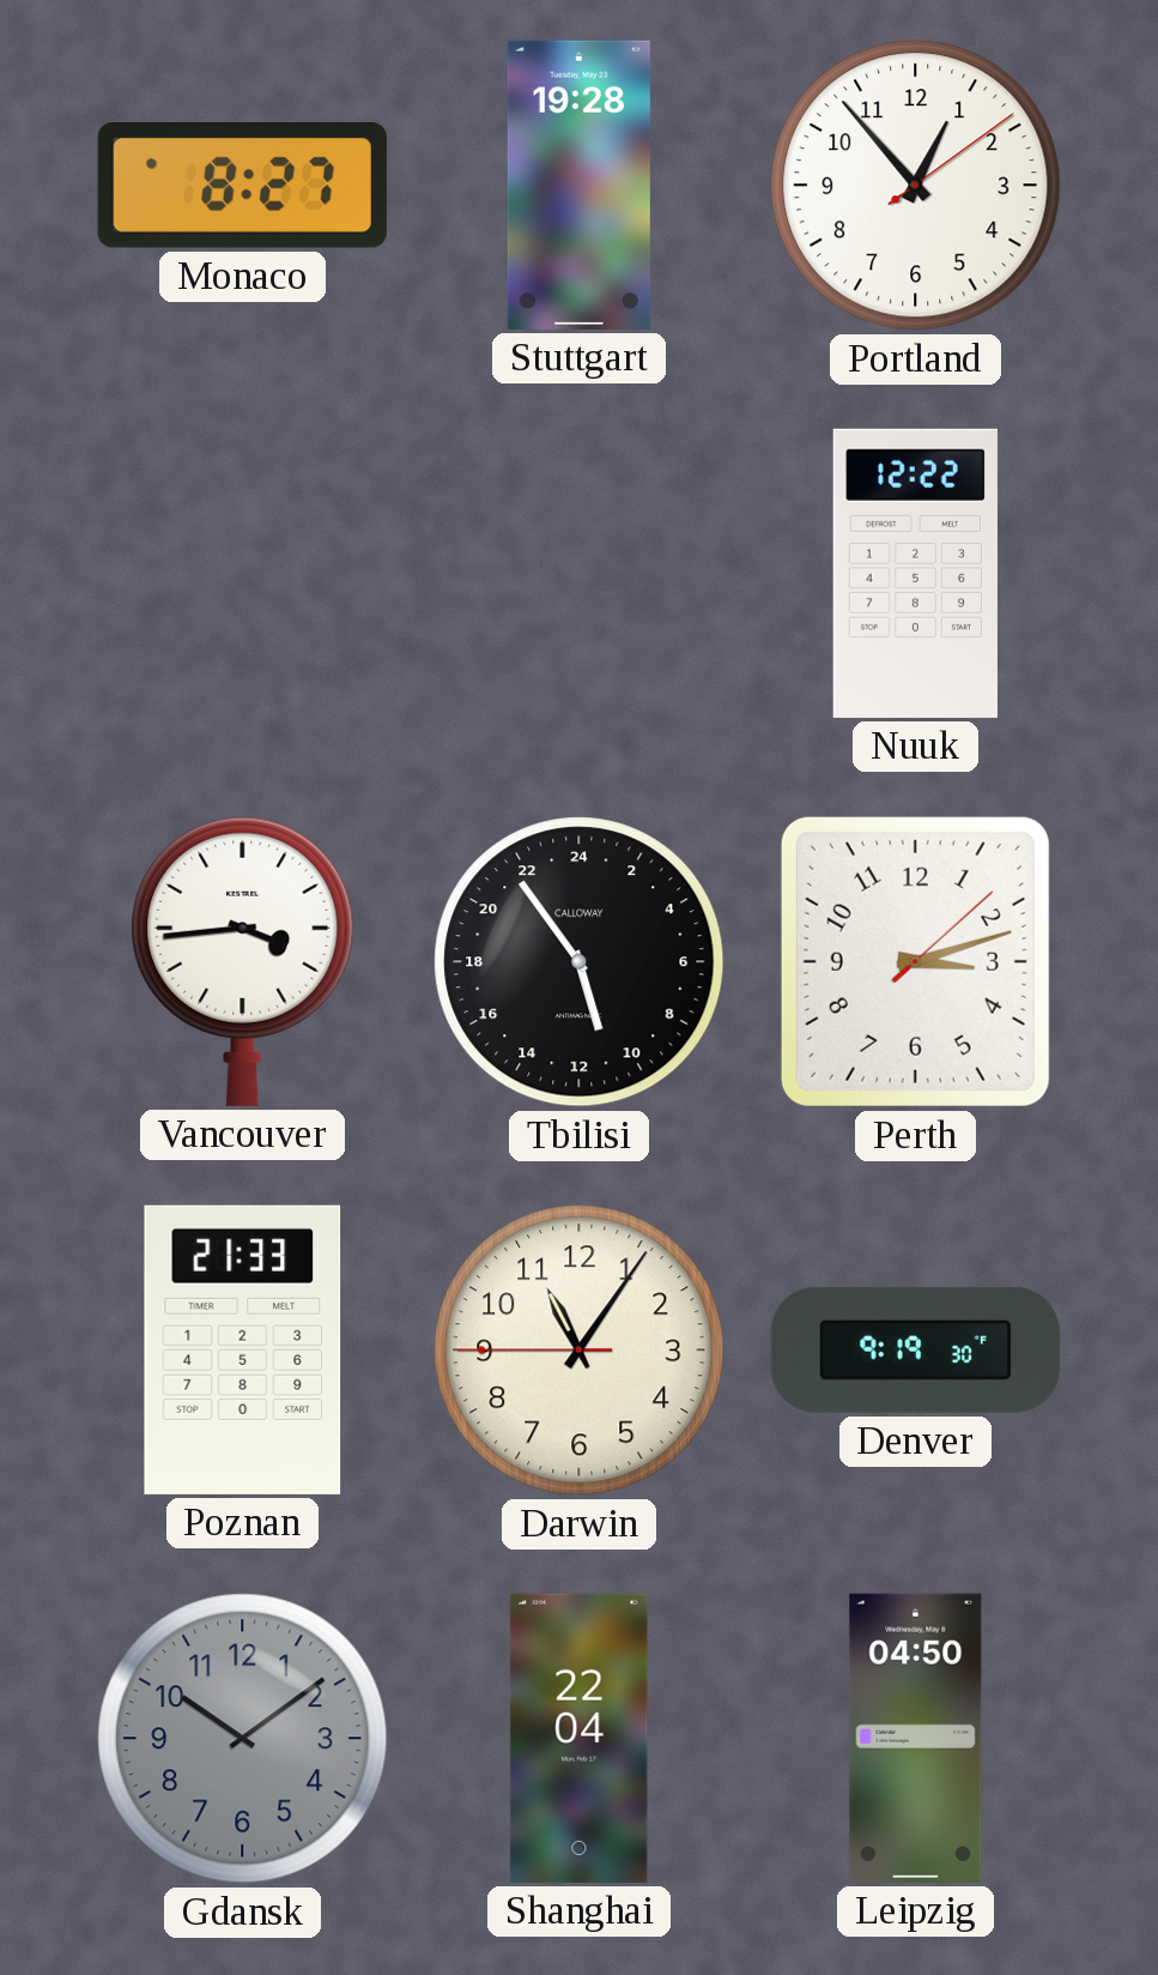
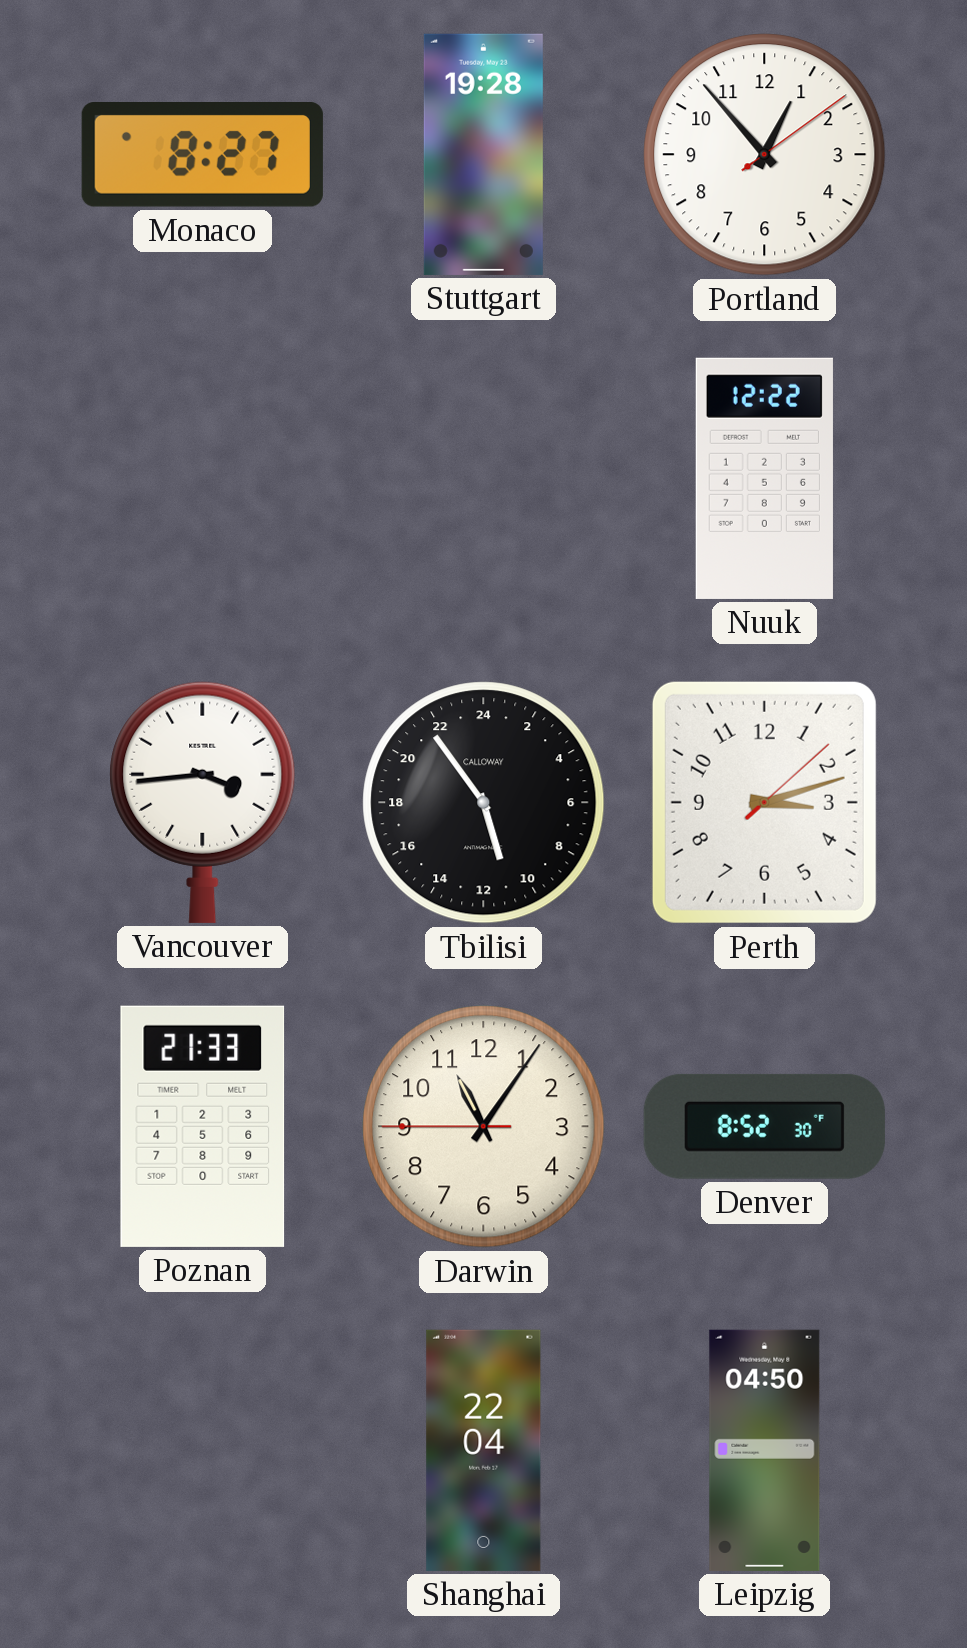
Denver: 9:19 -> 8:52 (764, 1126)
Gdansk: 10:09 -> none (243, 1739)
